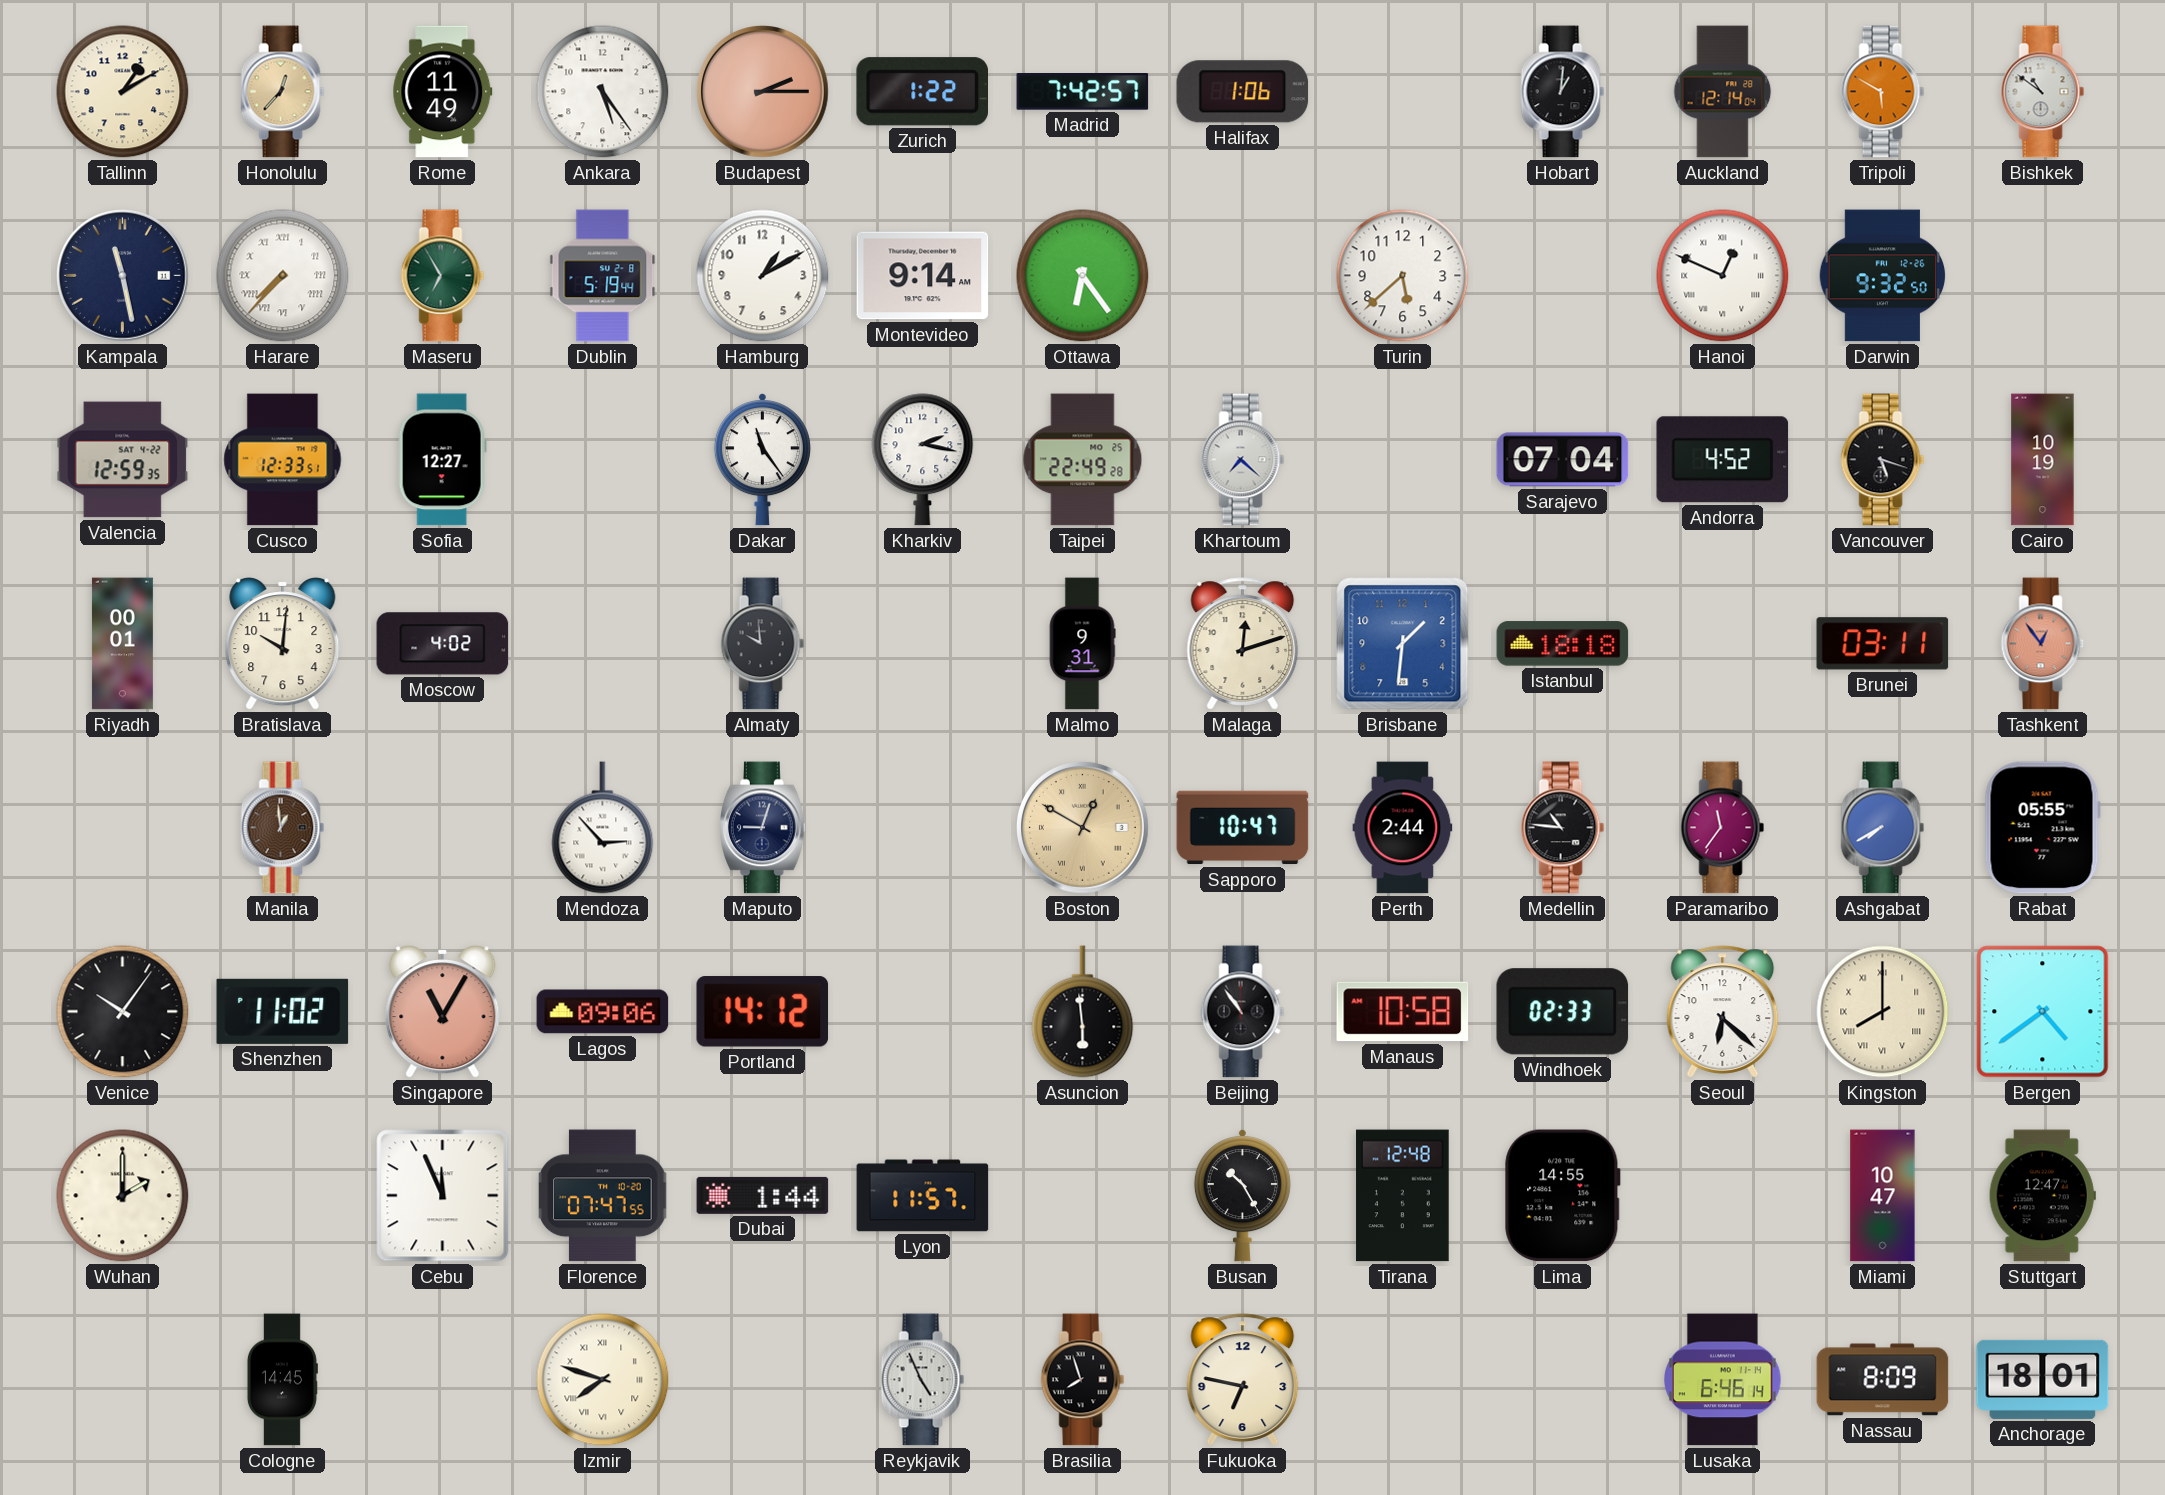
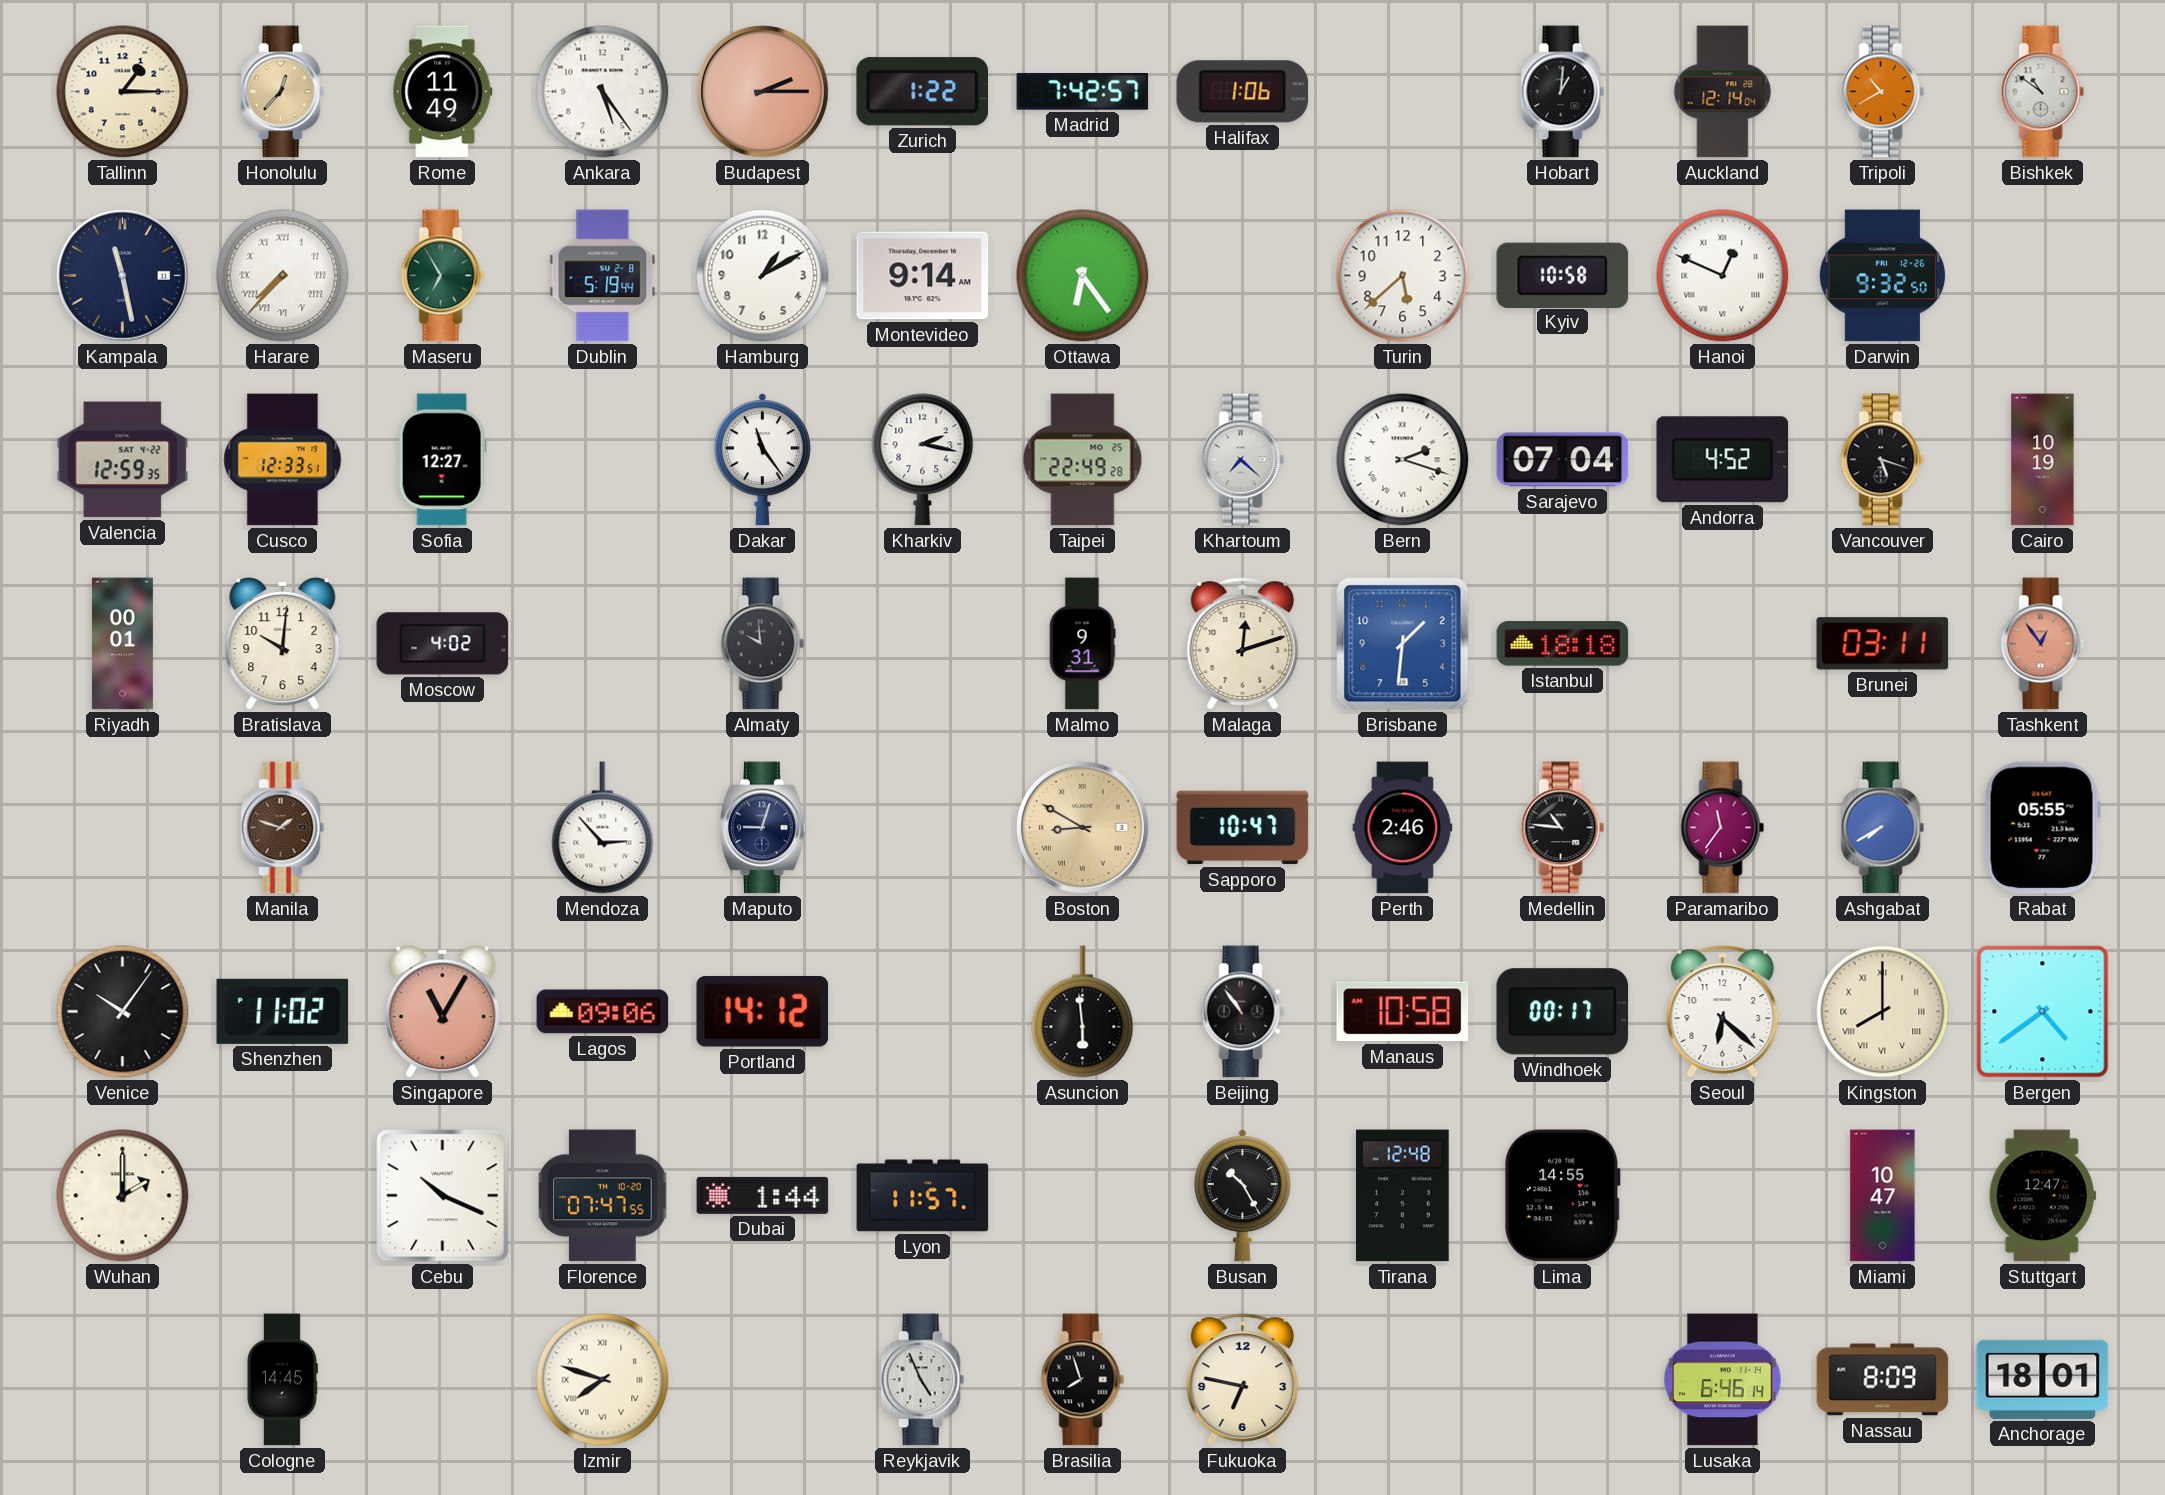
Tallinn: 1:10 -> 1:15 (123, 92)
Tripoli: 5:50 -> 10:40 (1883, 92)
Kyiv: none -> 10:58 (1563, 275)
Bern: none -> 2:18 (1403, 460)
Manila: 12:59 -> 1:48 (283, 828)
Boston: 12:50 -> 8:50 (1083, 828)
Perth: 2:44 -> 2:46 (1403, 828)
Windhoek: 02:33 -> 00:17 (1563, 1012)
Cebu: 11:56 -> 10:19 (443, 1196)
